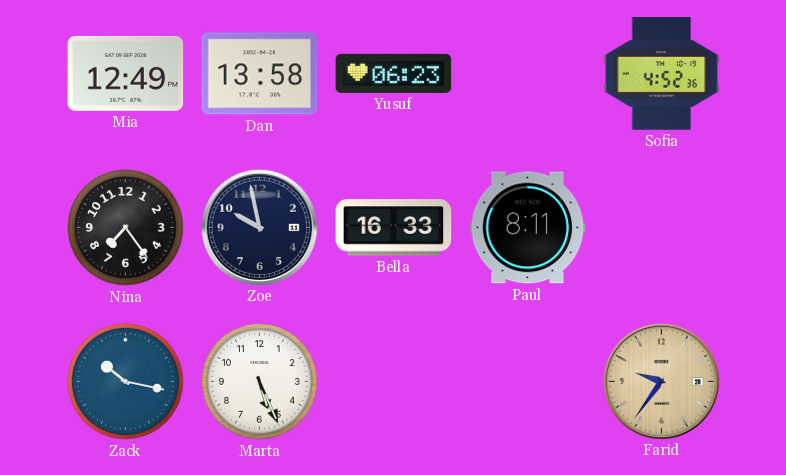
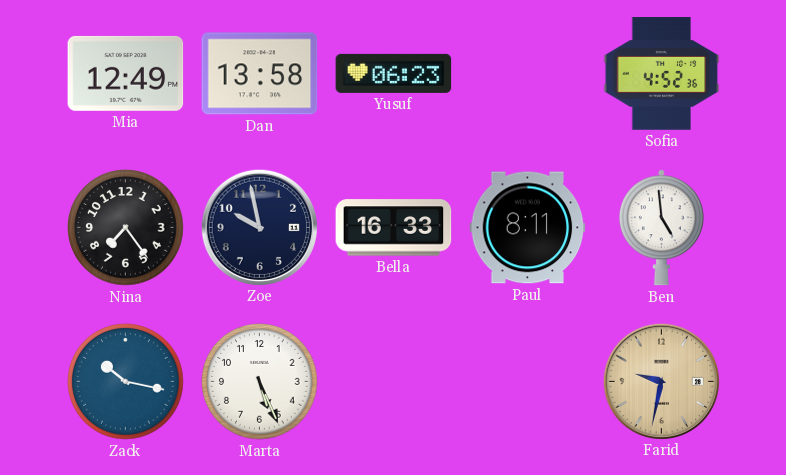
Ben: none -> 4:59 (661, 228)
Farid: 9:36 -> 9:32 (661, 381)
